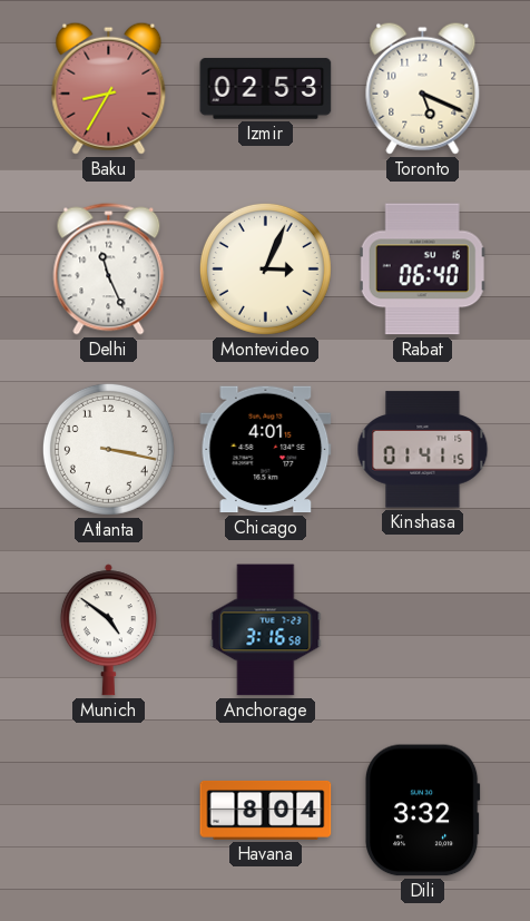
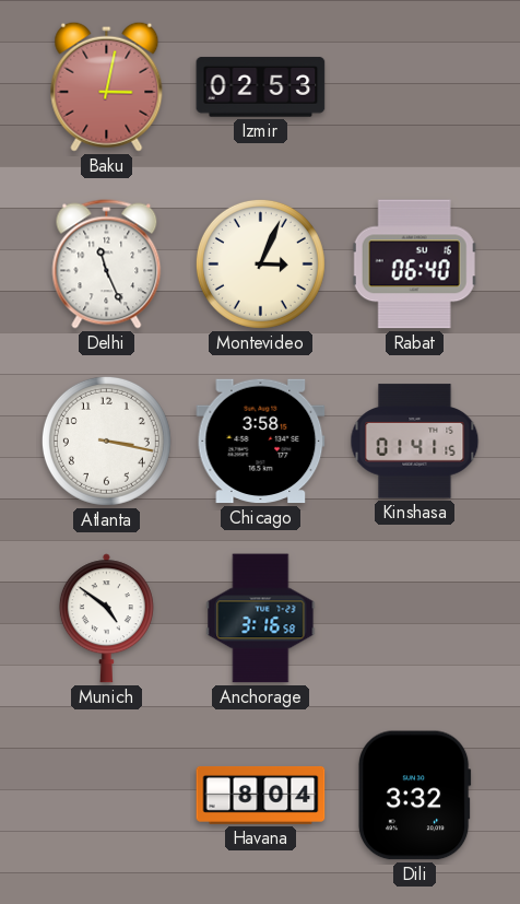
Baku: 8:35 -> 3:02 (107, 86)
Toronto: 5:19 -> none (423, 88)
Chicago: 4:01 -> 3:58 (261, 442)
